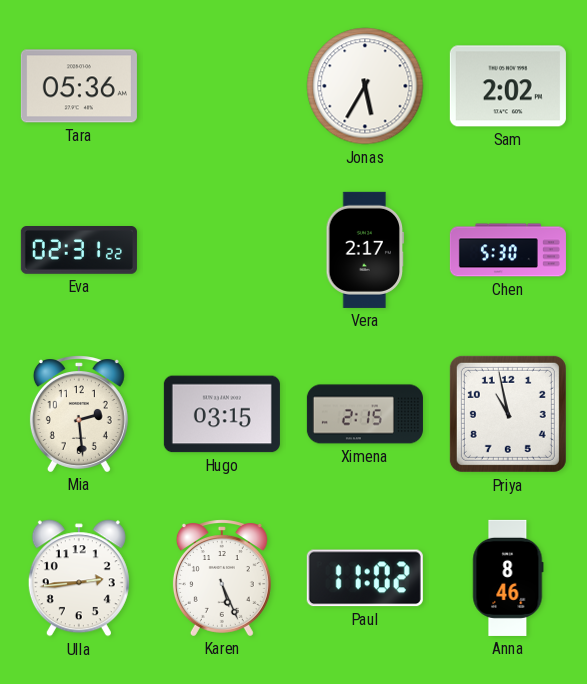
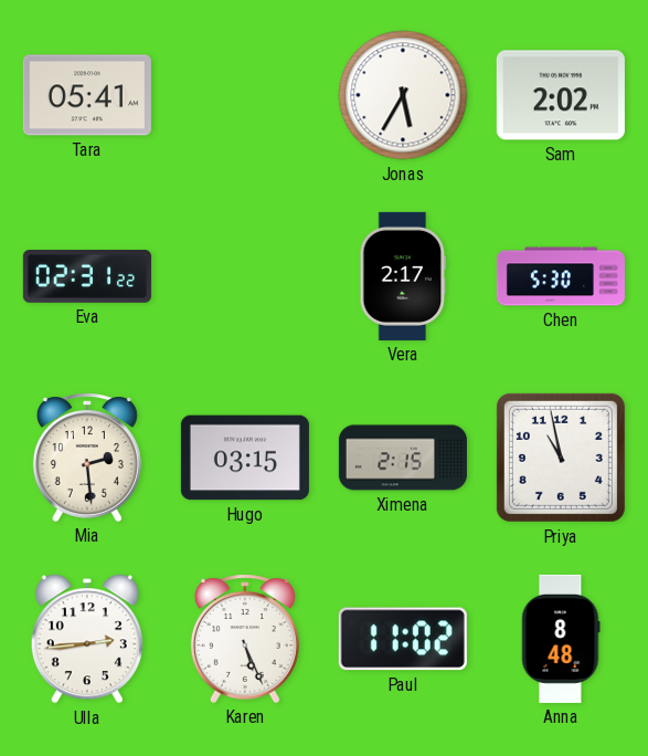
Tara: 05:36 -> 05:41 (87, 95)
Anna: 8:46 -> 8:48 (561, 639)
